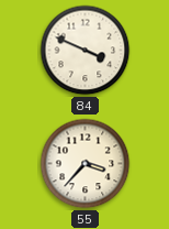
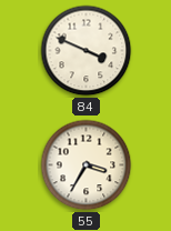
55: 3:37 -> 3:35 (87, 165)
